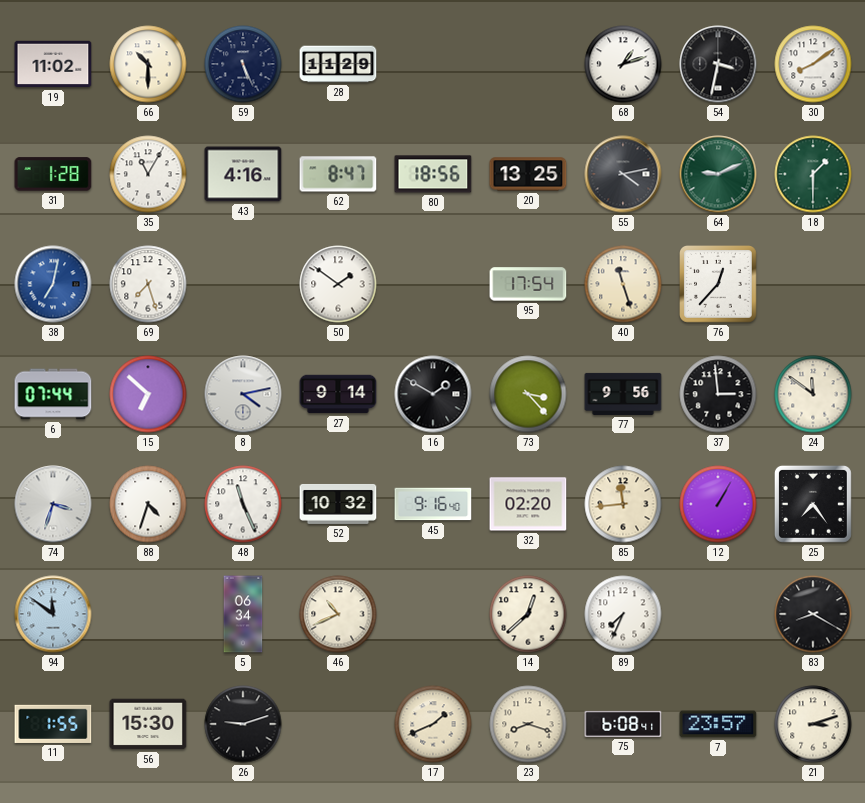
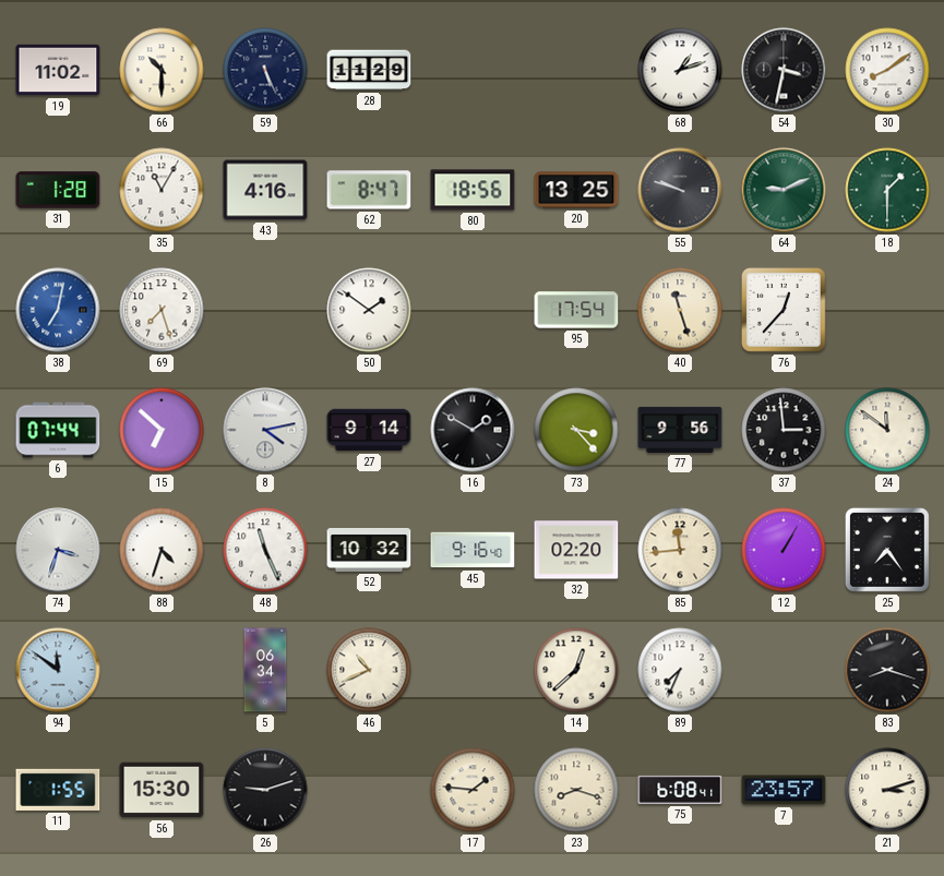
55: 4:13 -> 9:48 (680, 190)
83: 8:20 -> 8:18 (887, 670)
17: 1:41 -> 1:46 (473, 790)
